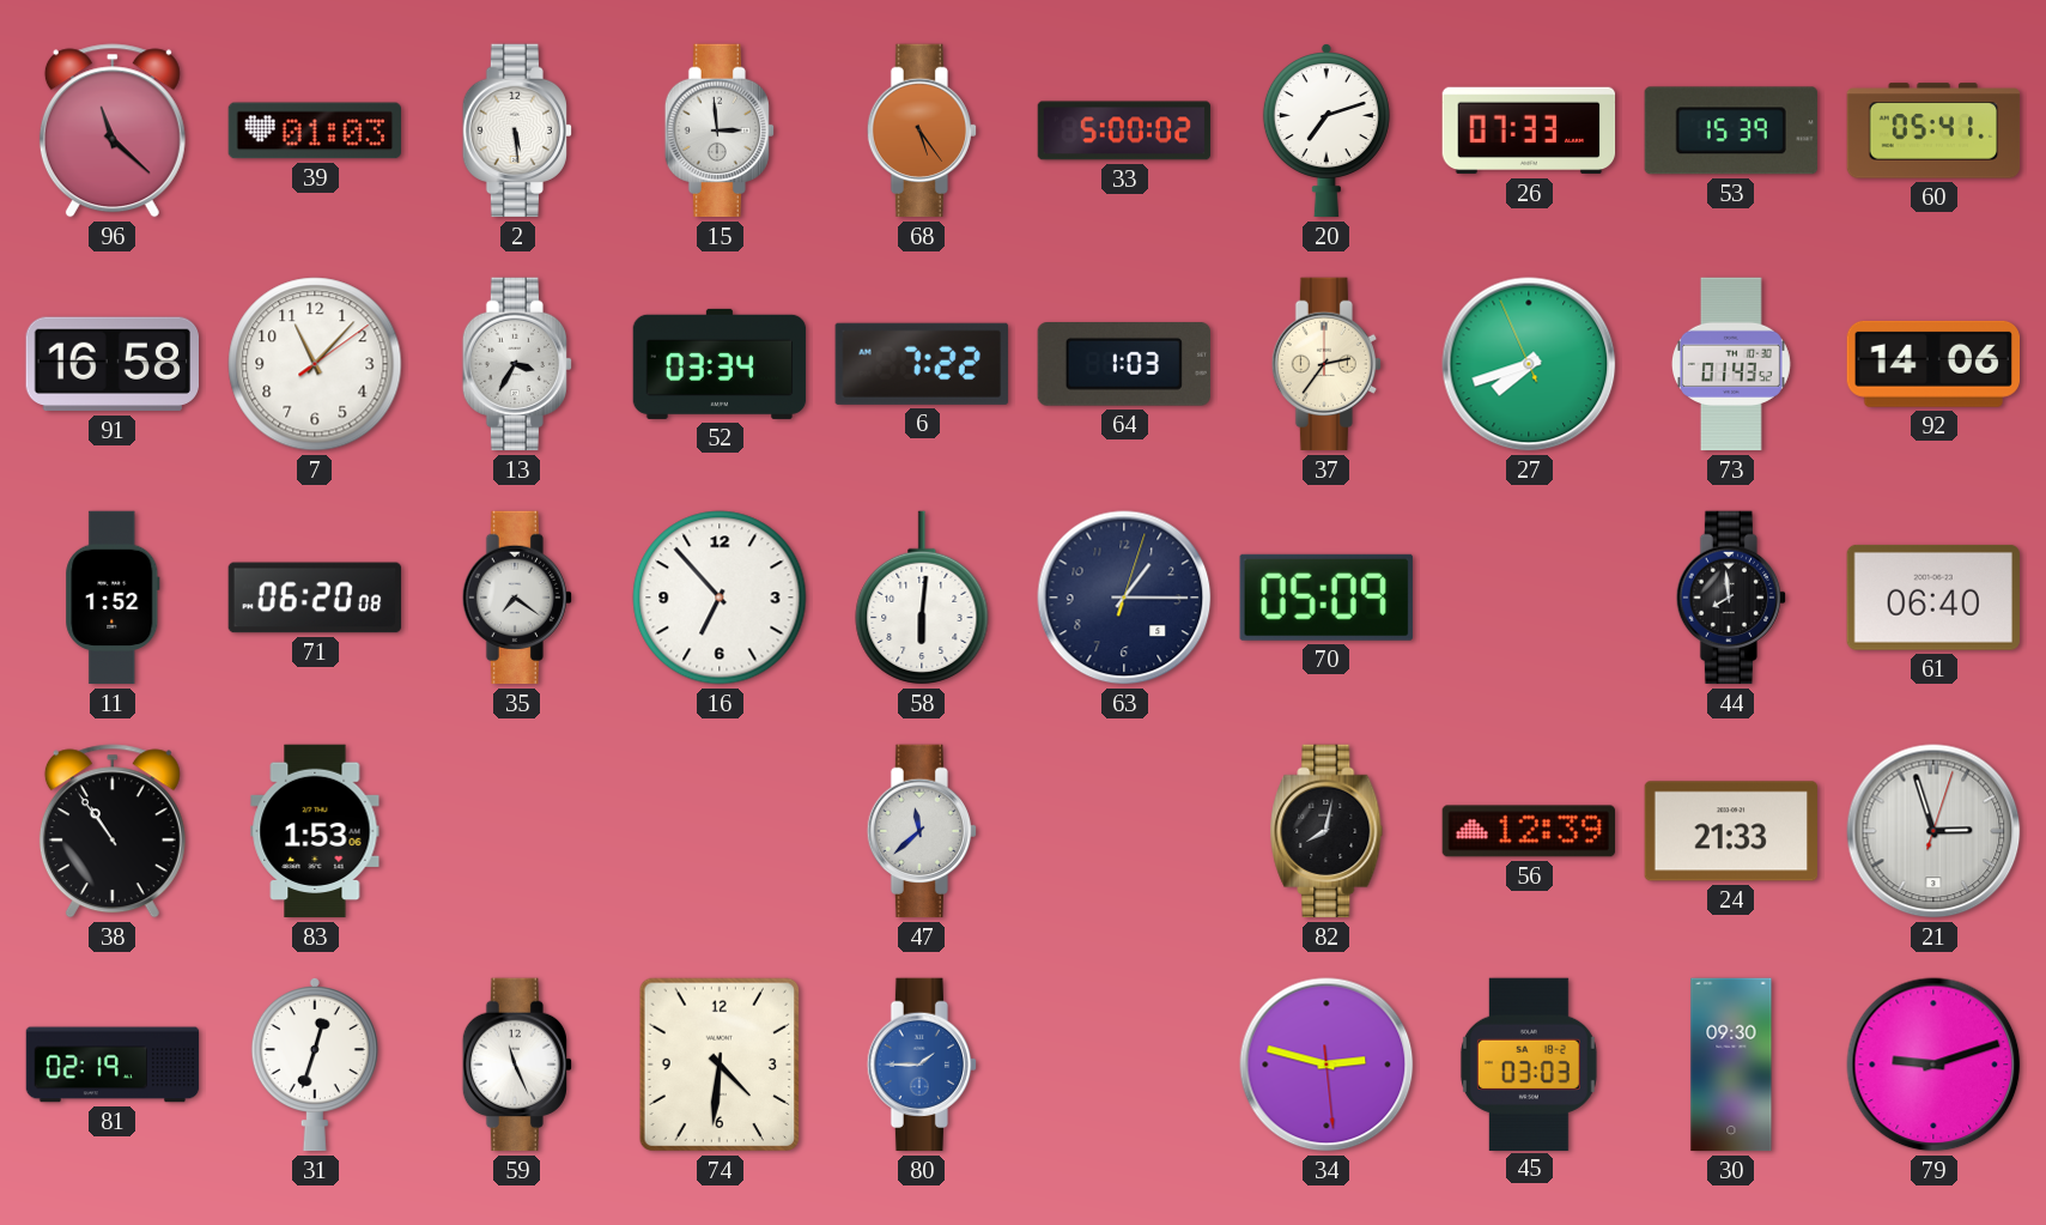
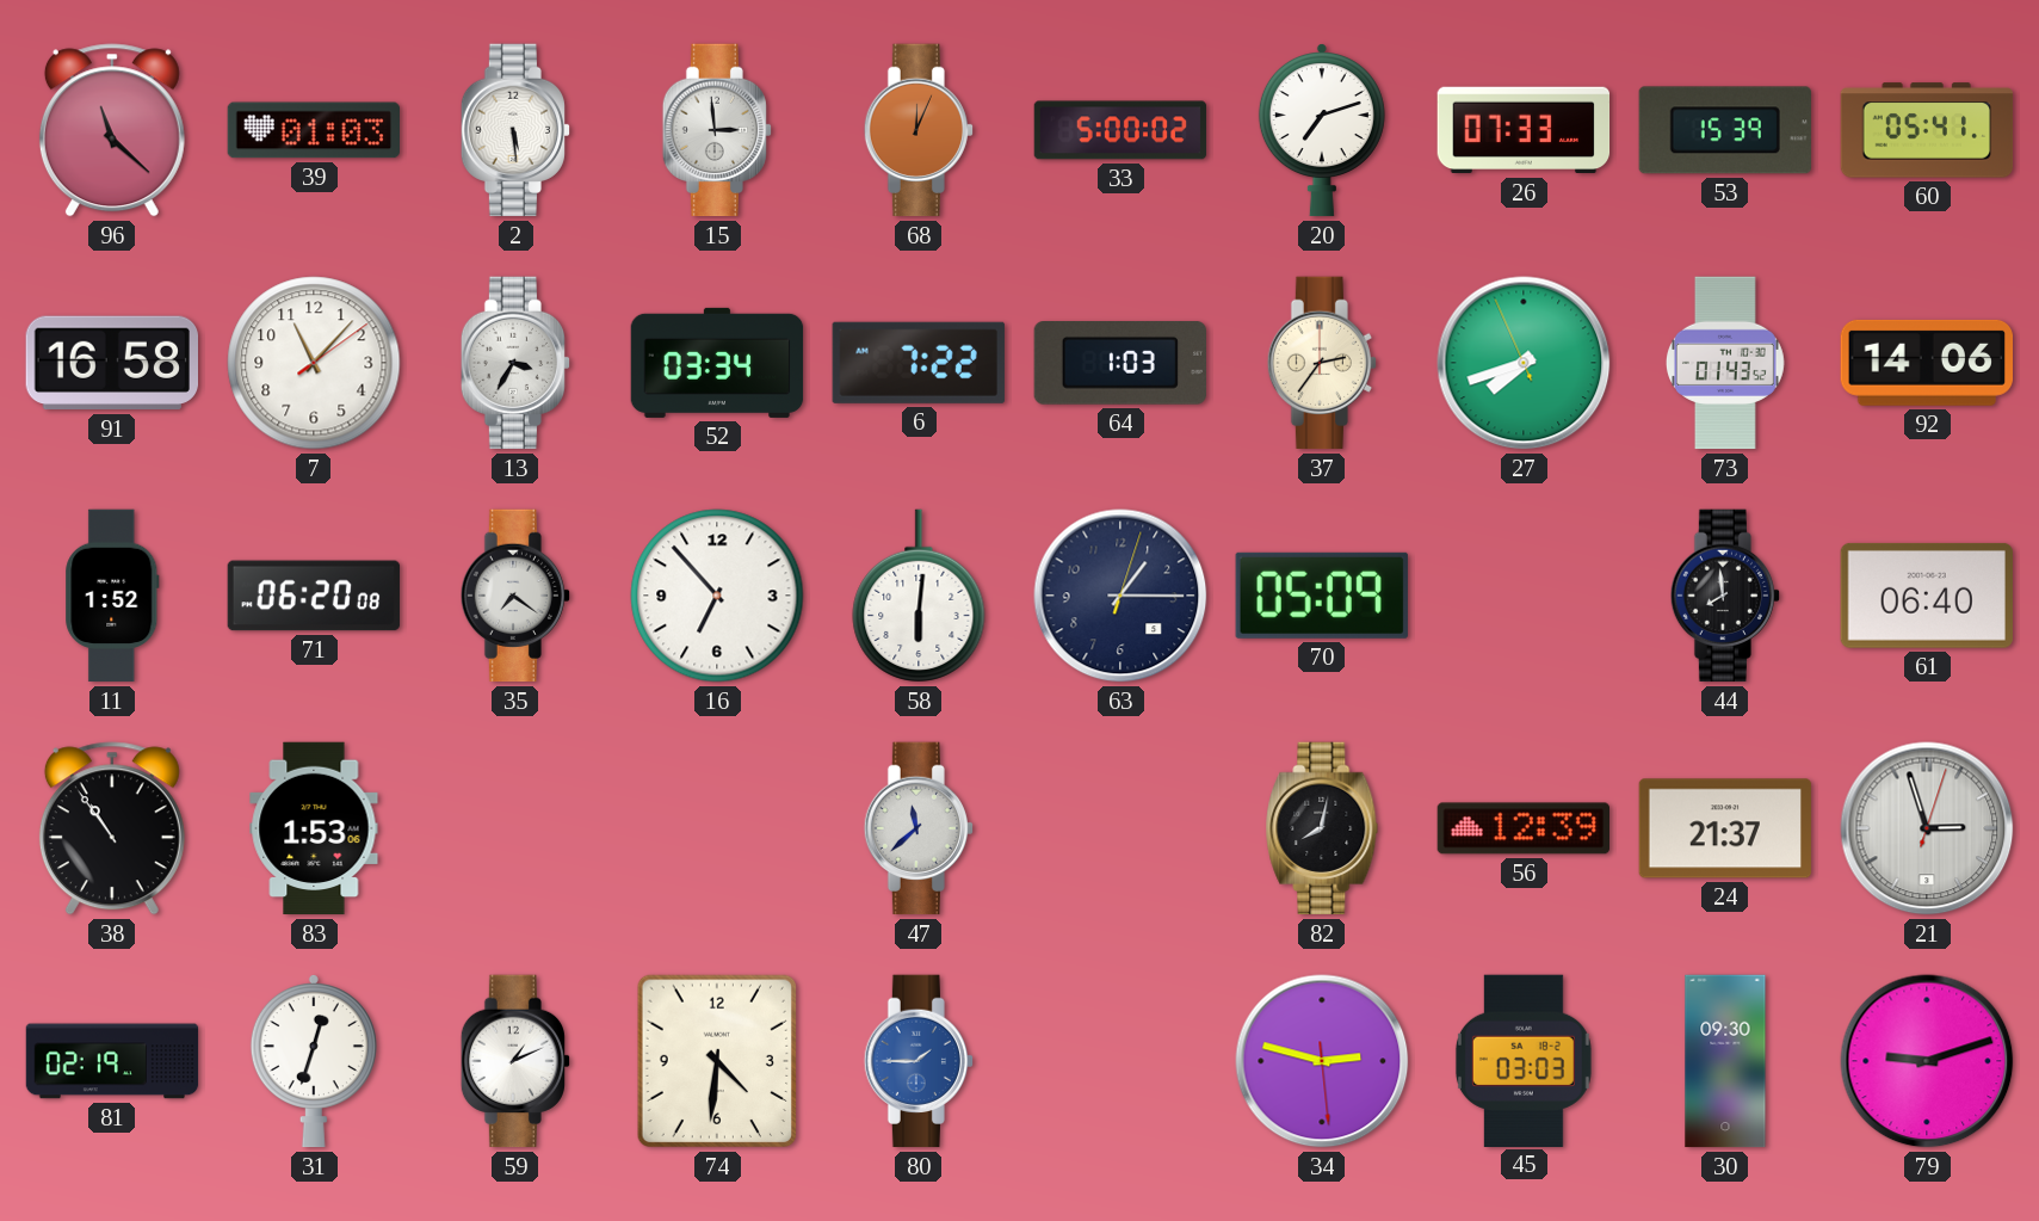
68: 5:24 -> 12:04 (917, 130)
24: 21:33 -> 21:37 (1724, 828)
59: 11:26 -> 1:11 (514, 1061)
